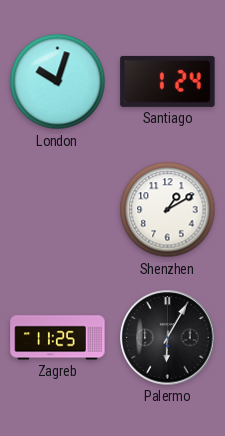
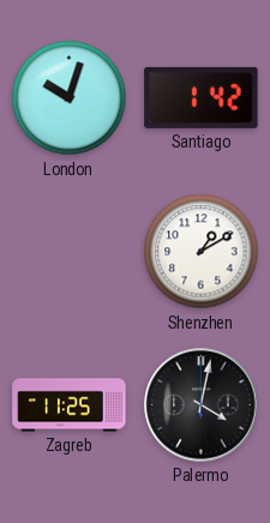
Santiago: 1:24 -> 1:42 (202, 97)
Palermo: 6:05 -> 4:02 (202, 405)
